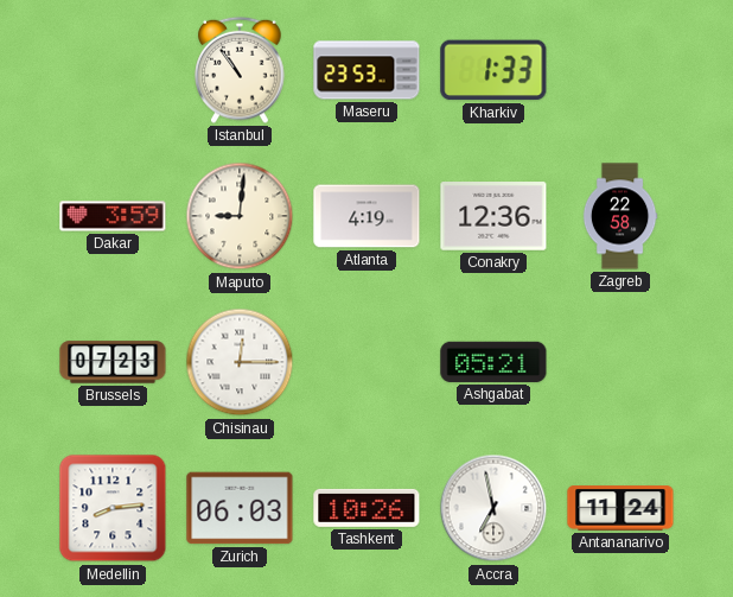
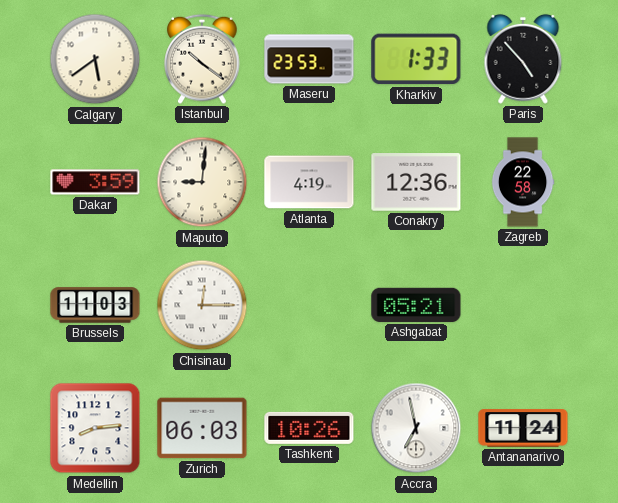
Calgary: none -> 5:39 (95, 59)
Istanbul: 10:54 -> 10:21 (202, 59)
Paris: none -> 4:53 (523, 59)
Brussels: 07:23 -> 11:03 (95, 305)
